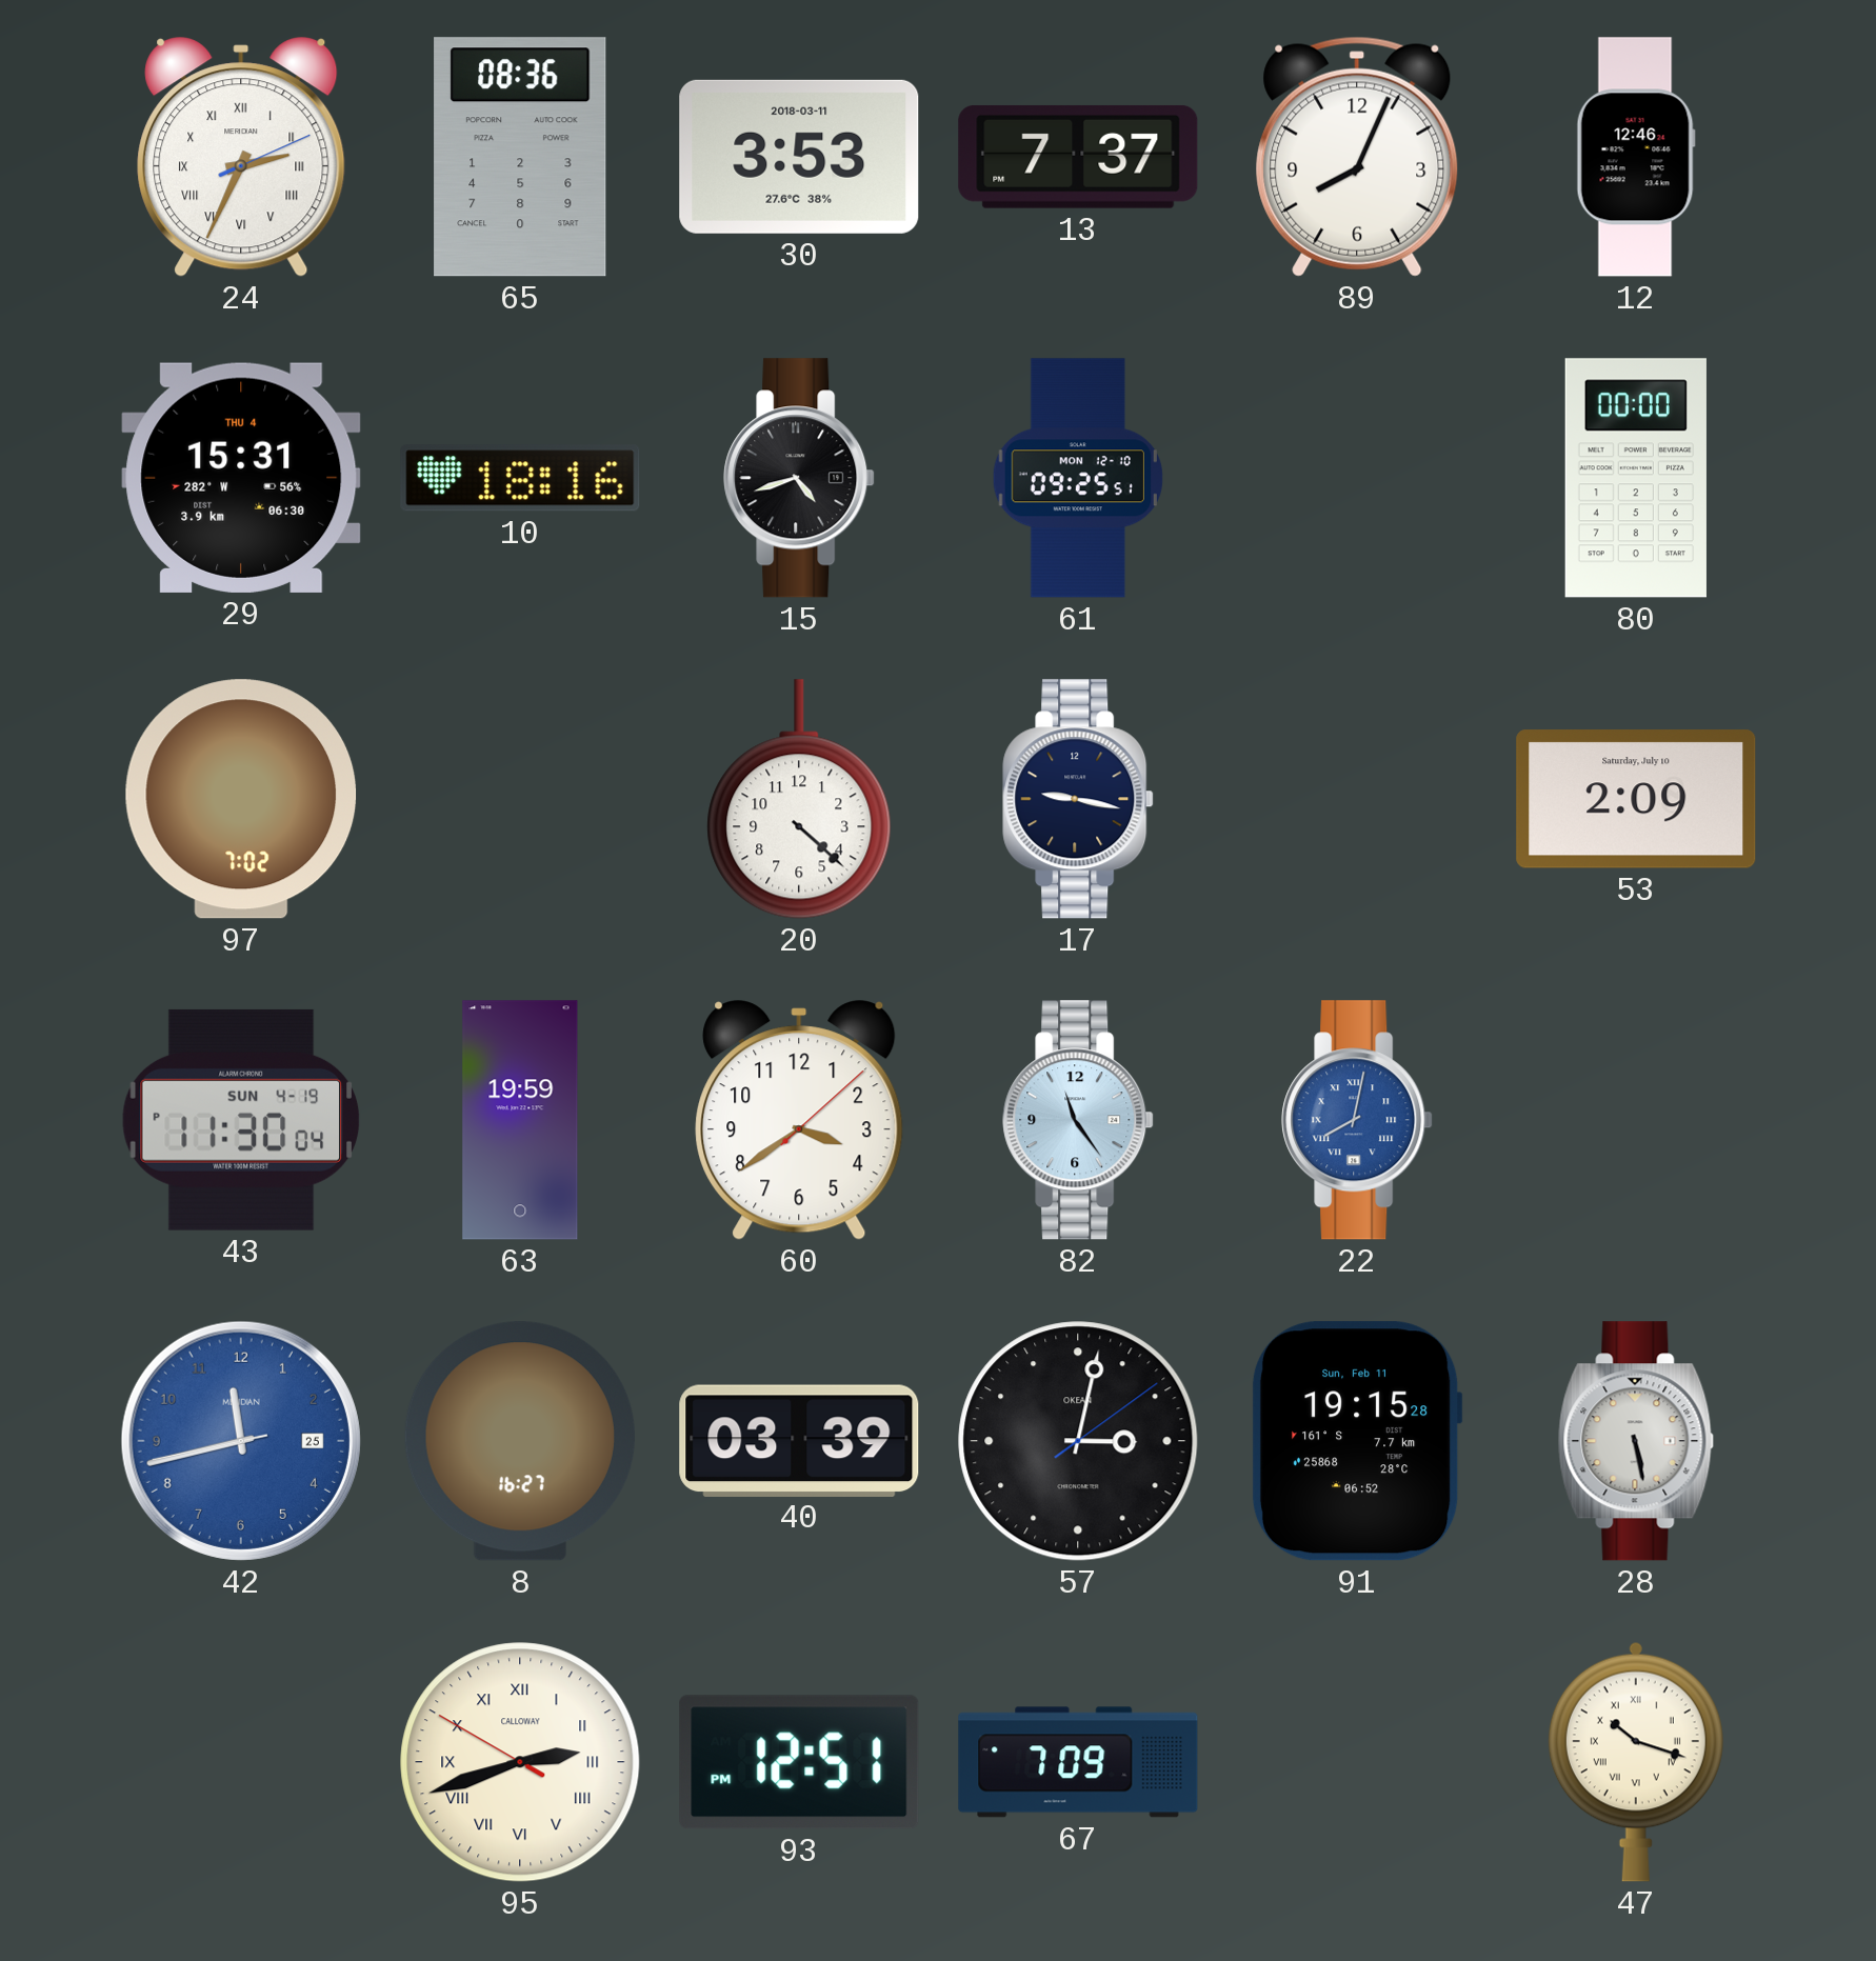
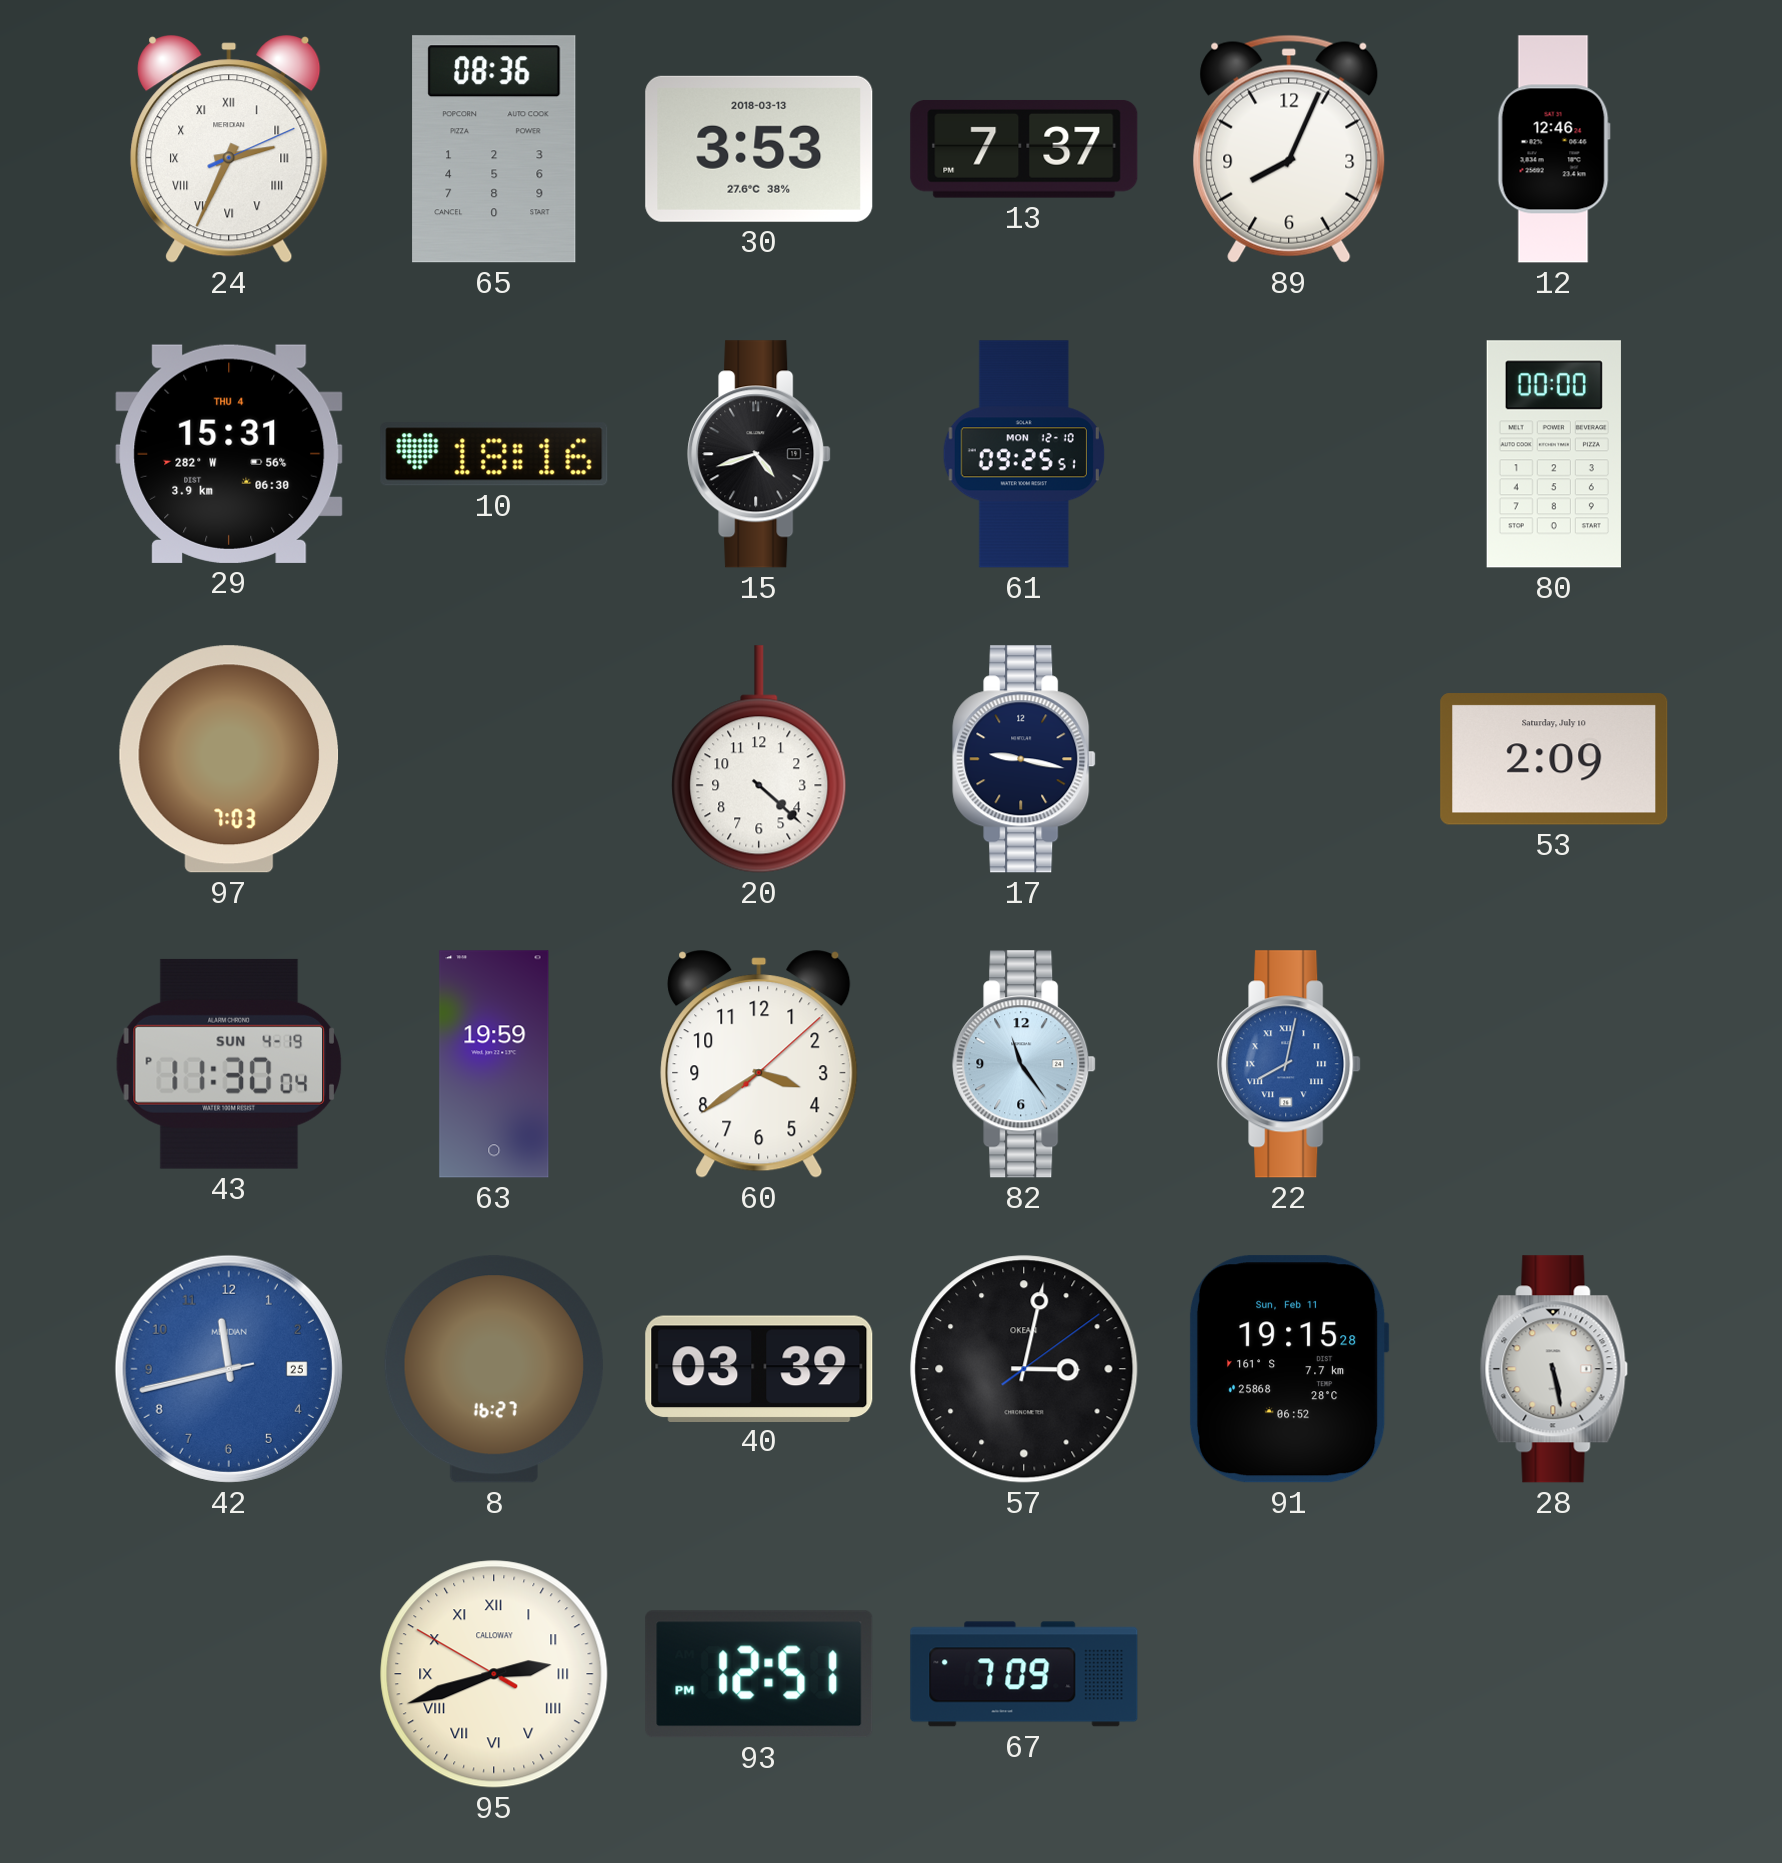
30 date: 2018-03-11 -> 2018-03-13 (759, 149)
97: 7:02 -> 7:03 (229, 759)
47: 10:18 -> none (1636, 1762)
